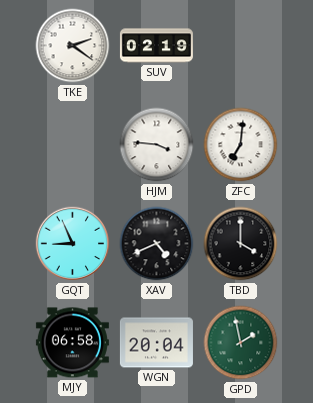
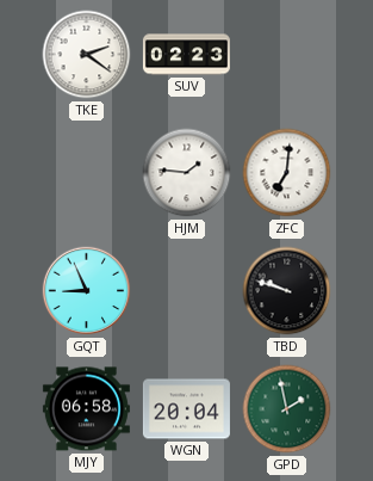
SUV: 02:19 -> 02:23 (186, 55)
HJM: 3:46 -> 1:46 (187, 173)
XAV: 4:41 -> none (157, 244)
TBD: 4:00 -> 9:48 (287, 291)
